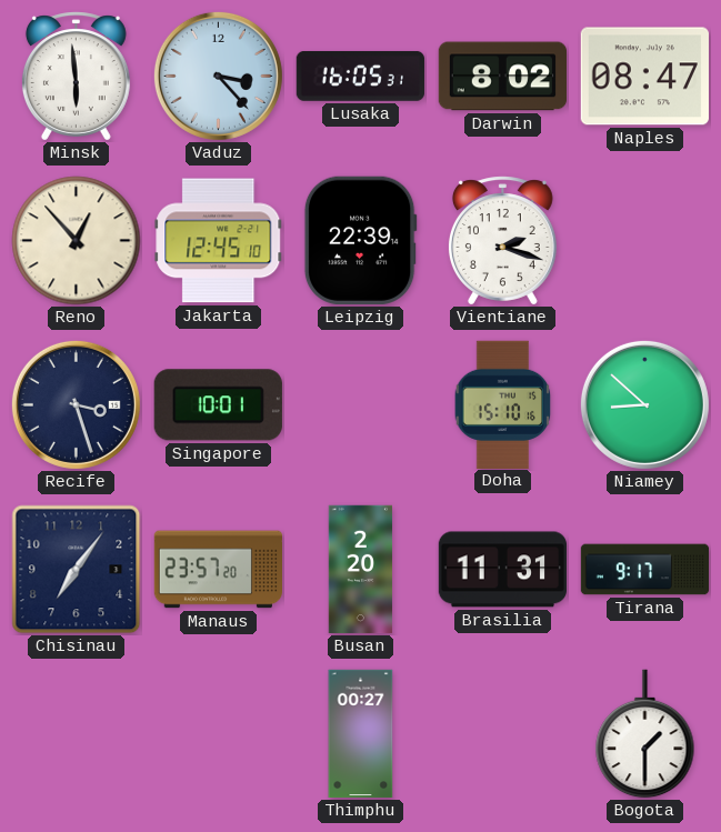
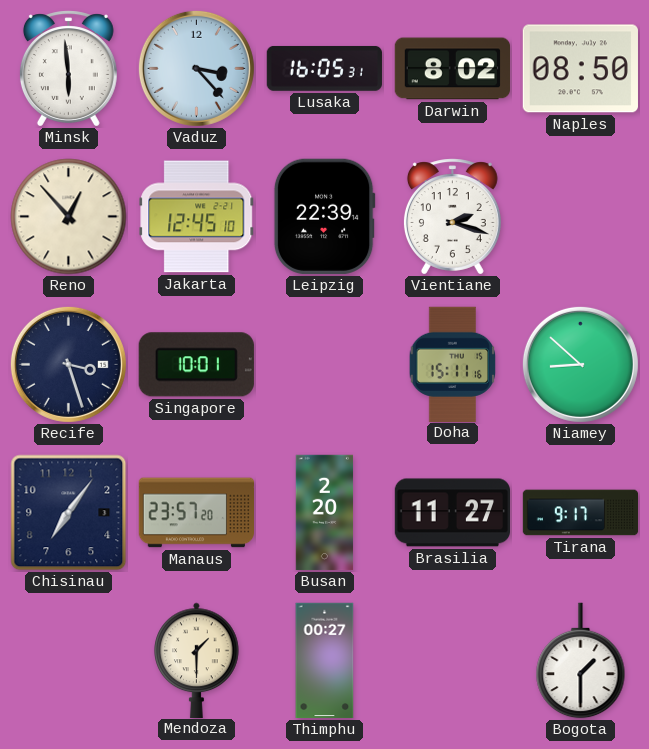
Naples: 08:47 -> 08:50 (580, 69)
Doha: 15:10 -> 15:11 (453, 364)
Brasilia: 11:31 -> 11:27 (452, 513)
Mendoza: none -> 1:30 (197, 660)
